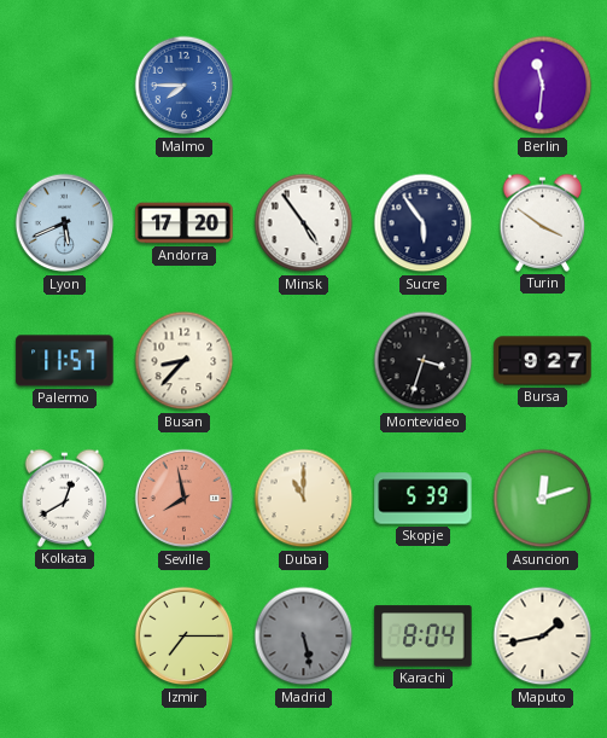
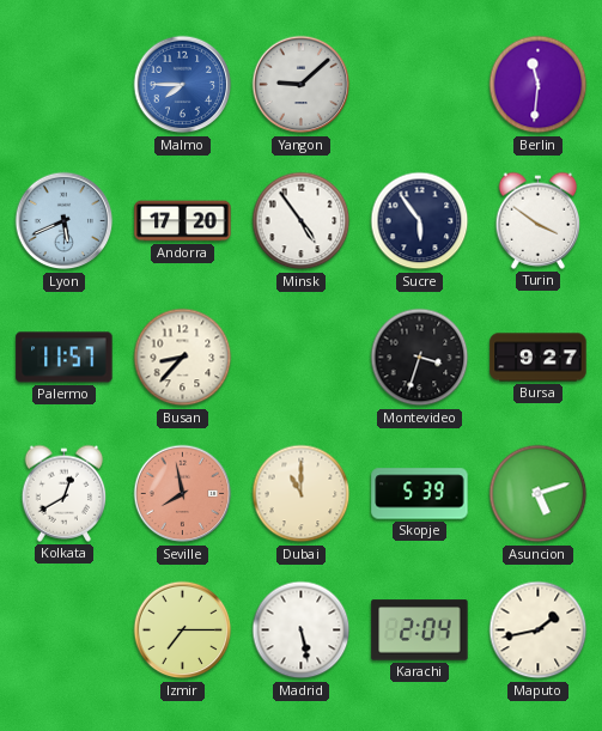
Yangon: none -> 9:08 (302, 85)
Asuncion: 12:12 -> 5:12 (539, 494)
Madrid dial: grey -> white (302, 631)
Karachi: 8:04 -> 2:04 (420, 631)
